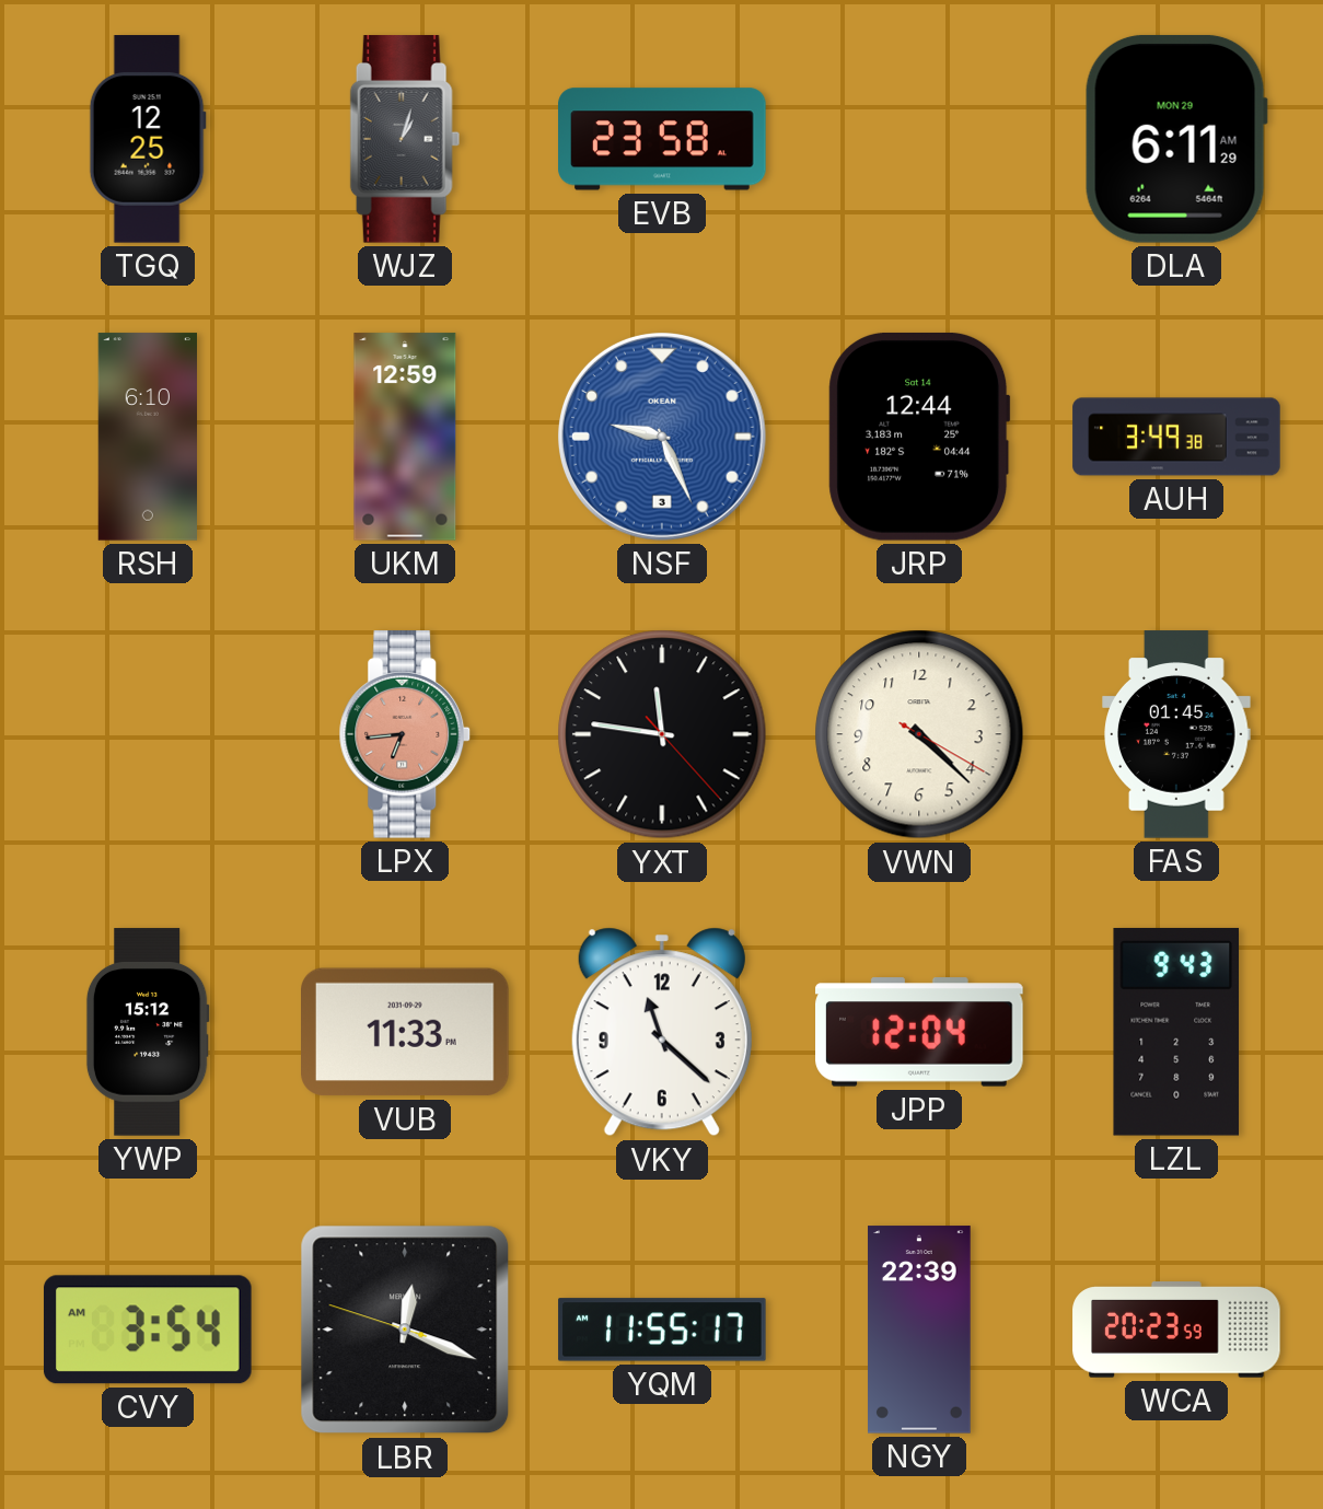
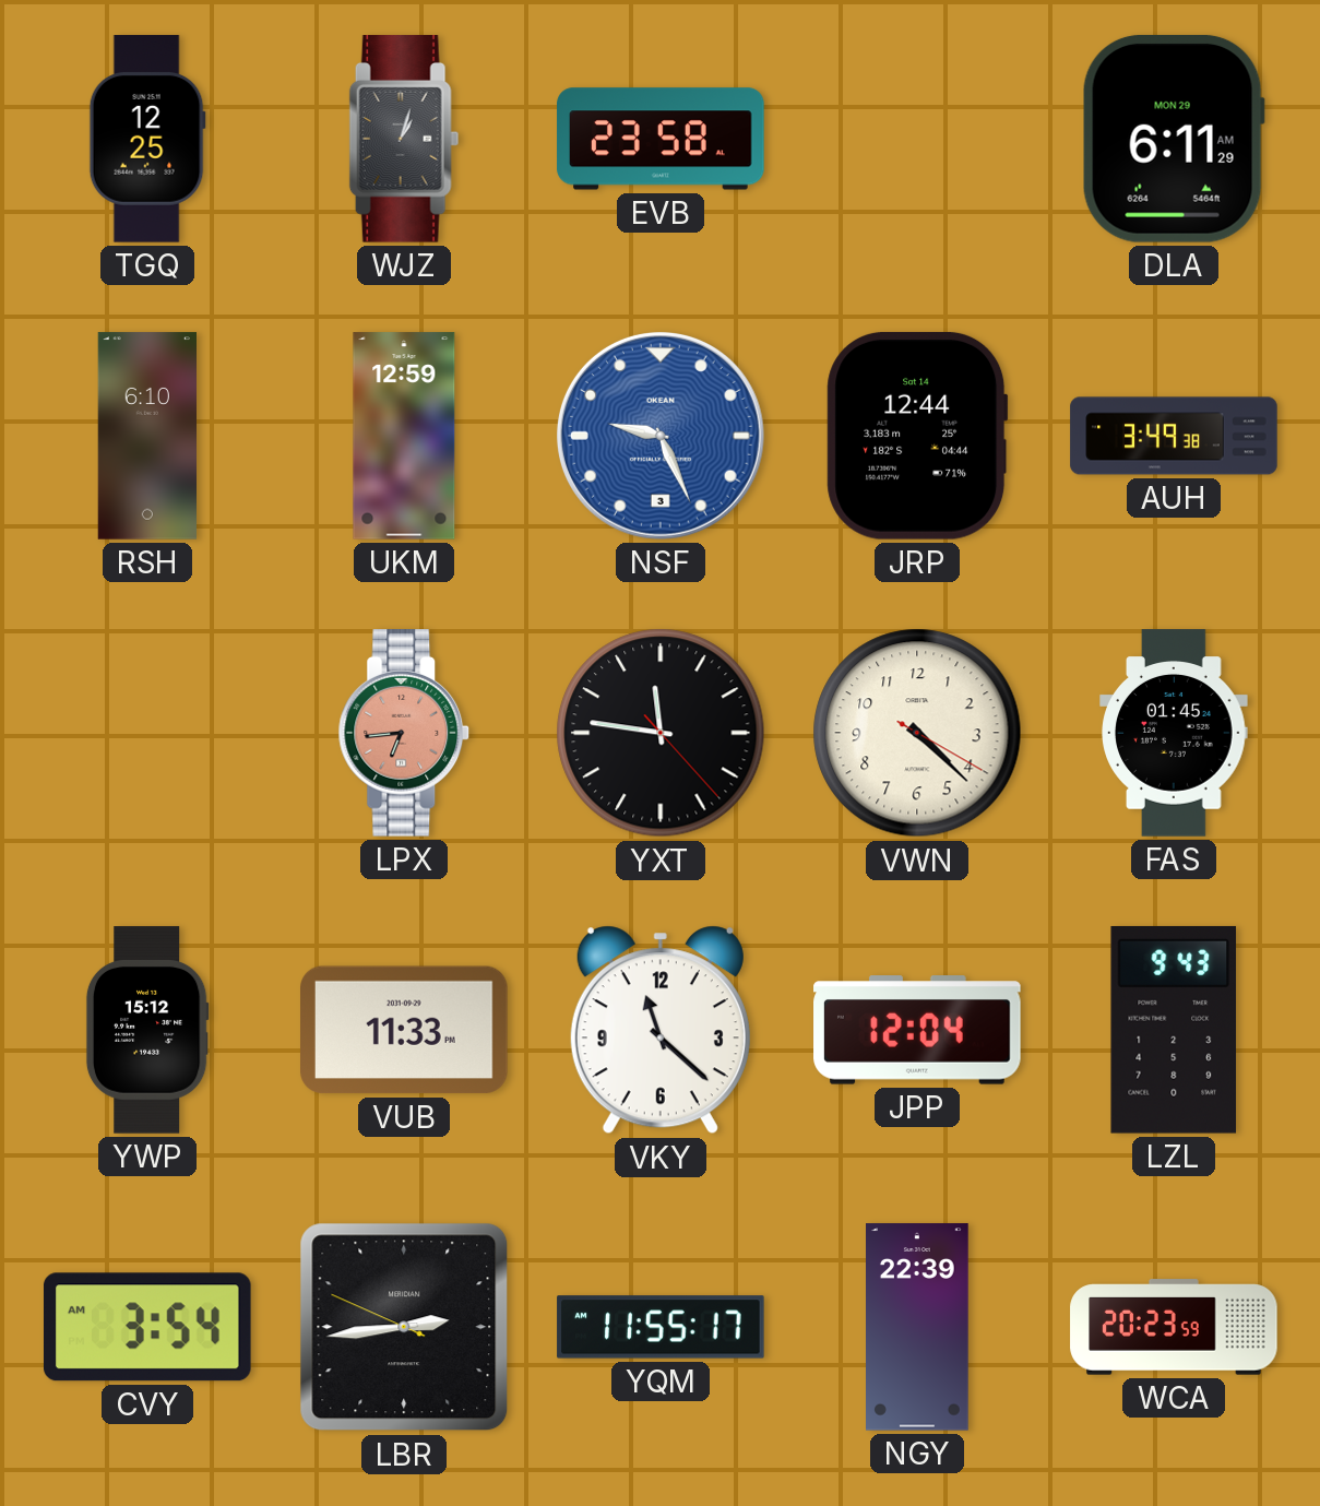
LBR: 12:18 -> 2:43 (404, 1327)
